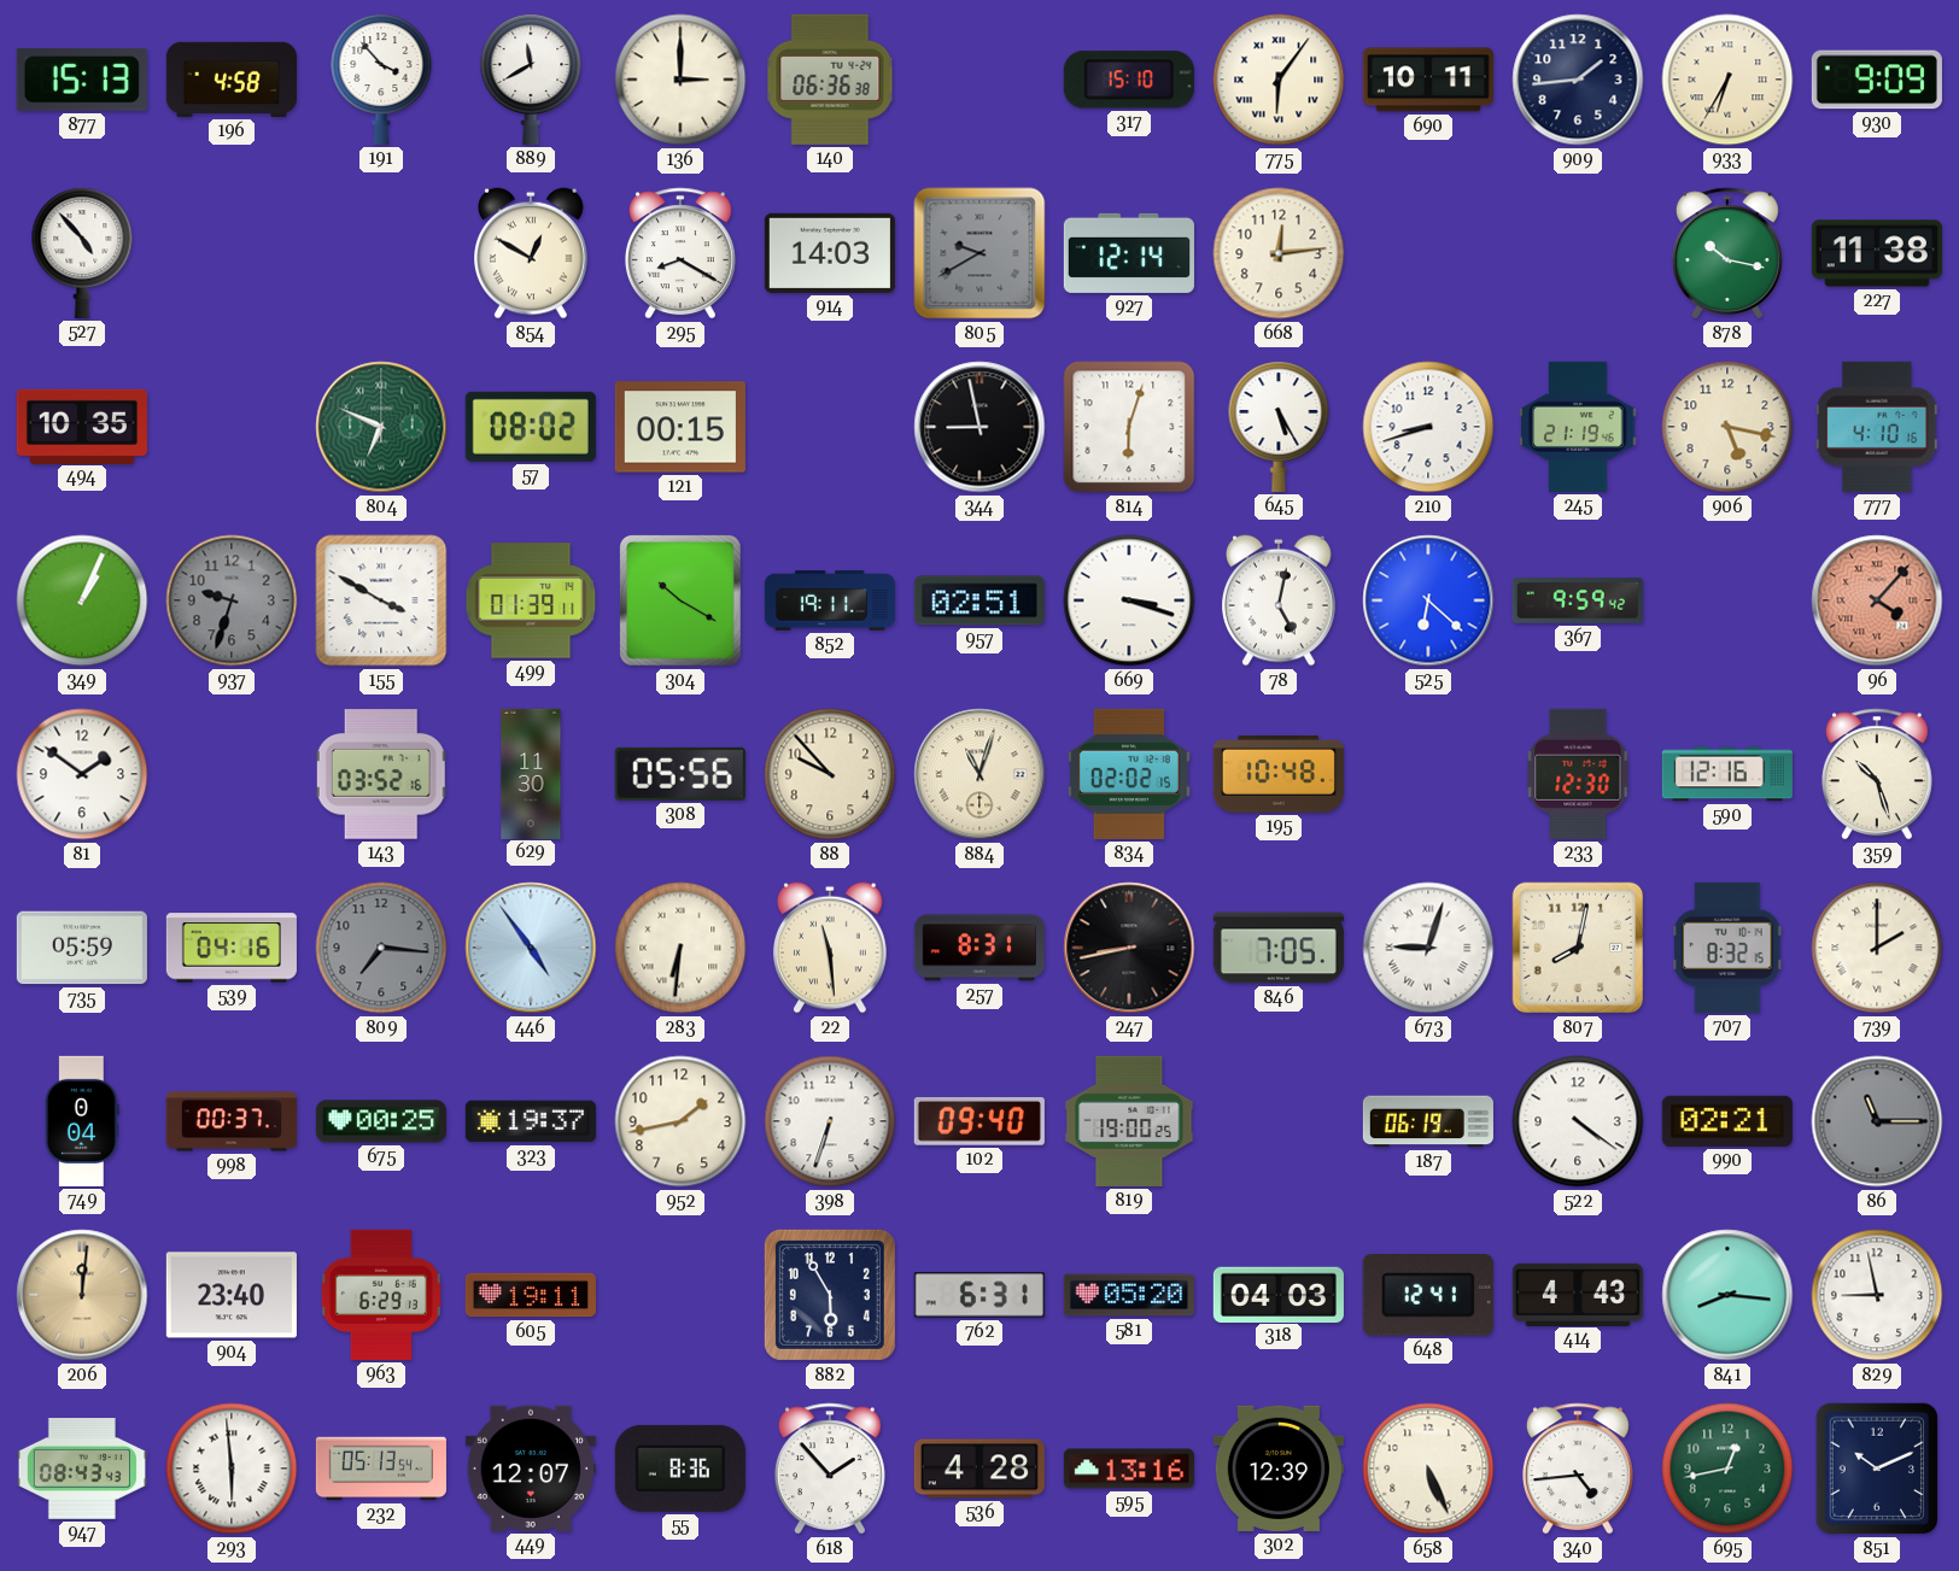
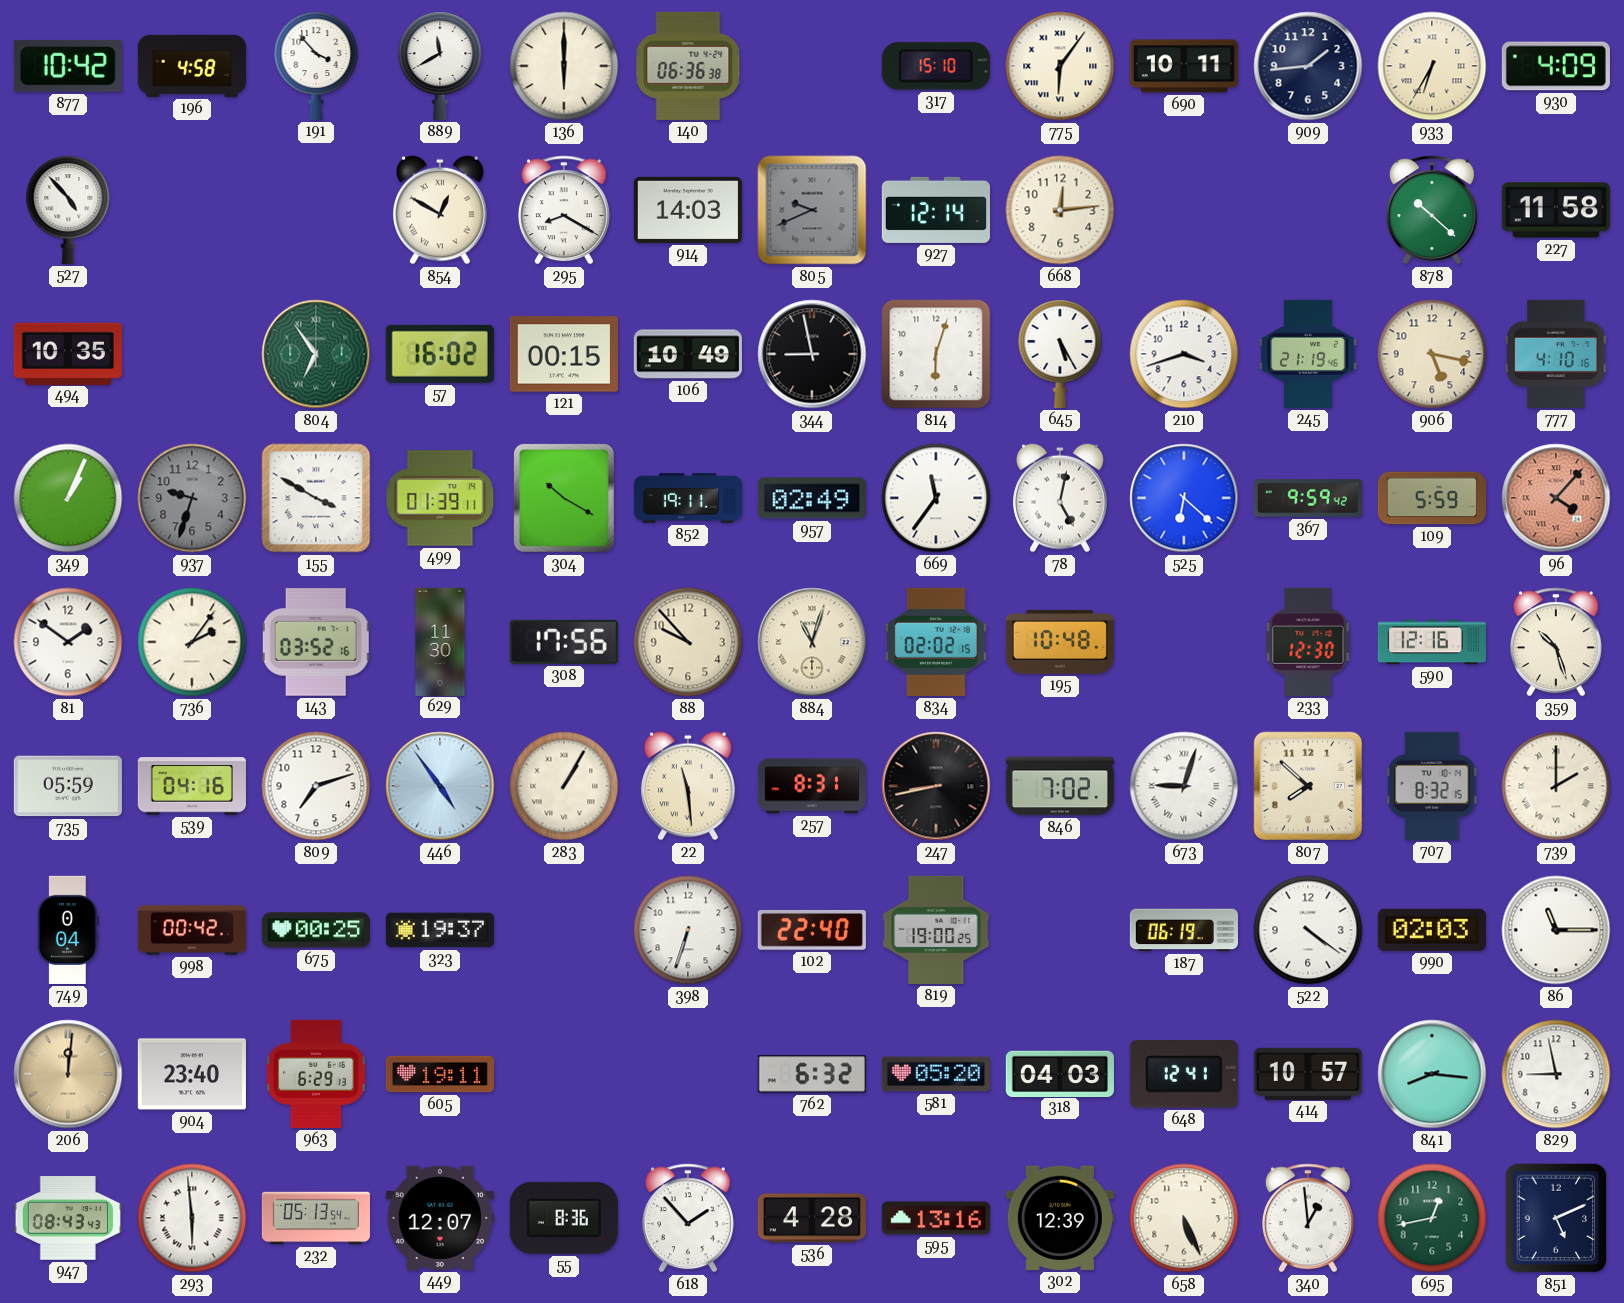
877: 15:13 -> 10:42 (68, 66)
136: 3:00 -> 6:00 (564, 66)
930: 9:09 -> 4:09 (1556, 66)
805: 9:40 -> 9:41 (812, 210)
878: 10:17 -> 10:22 (1432, 210)
227: 11:38 -> 11:58 (1556, 210)
804: 6:49 -> 6:54 (316, 354)
57: 08:02 -> 16:02 (440, 354)
106: none -> 10:49 (688, 354)
210: 8:42 -> 3:42 (1184, 354)
957: 02:51 -> 02:49 (812, 498)
669: 3:18 -> 11:36 (936, 498)
109: none -> 5:59 (1432, 498)
736: none -> 2:06 (192, 642)
308: 05:56 -> 17:56 (564, 642)
809: 7:16 -> 7:12 (316, 786)
809 dial: grey -> white (316, 786)
283: 6:31 -> 1:05 (564, 786)
846: 7:05 -> 7:02 (1060, 786)
807: 8:02 -> 7:52 (1308, 786)
998: 00:37 -> 00:42 (192, 930)
952: 1:43 -> none (680, 1121)
102: 09:40 -> 22:40 (812, 930)
990: 02:21 -> 02:03 (1432, 930)
86 dial: grey -> white (1556, 930)
882: 5:55 -> none (830, 1295)
762: 6:31 -> 6:32 (812, 1074)
414: 4:43 -> 10:57 (1308, 1073)
340: 4:44 -> 12:59 (1308, 1218)
851: 10:11 -> 5:11 (1556, 1218)
